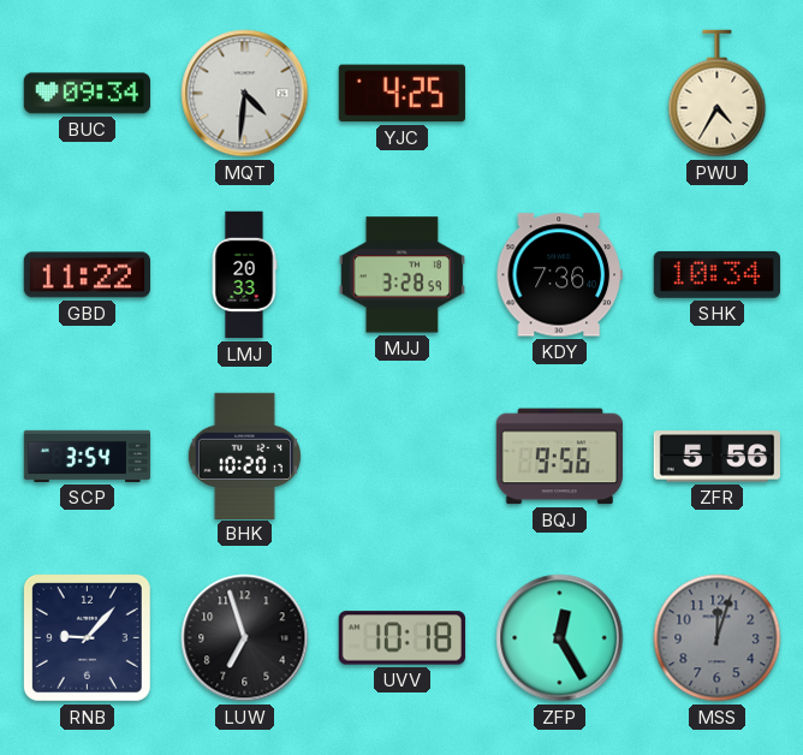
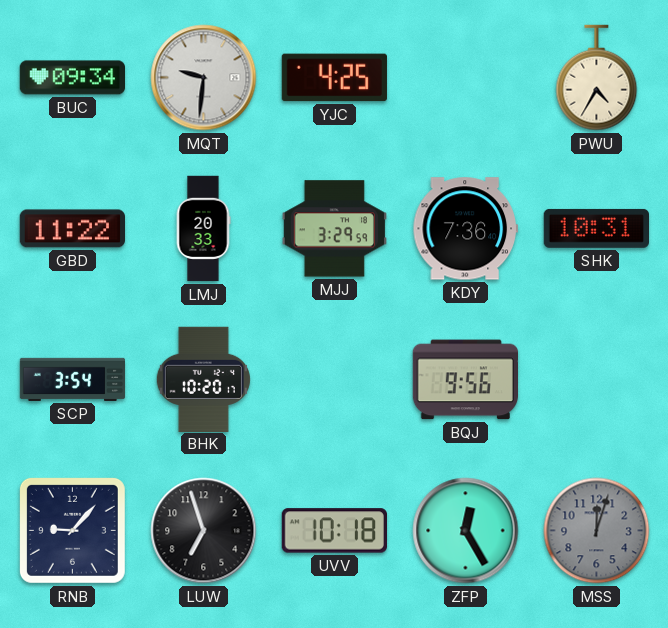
MQT: 4:31 -> 9:31 (204, 78)
MJJ: 3:28 -> 3:29 (334, 229)
SHK: 10:34 -> 10:31 (596, 228)
ZFR: 5:56 -> none (718, 457)
